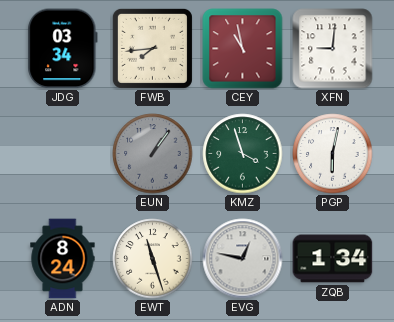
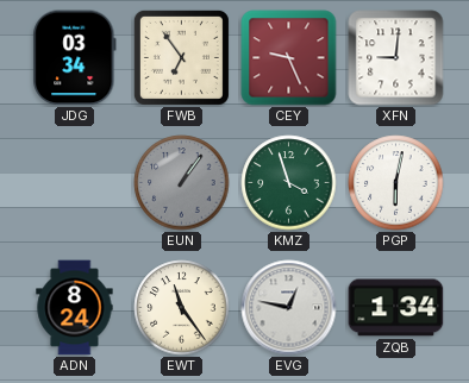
FWB: 7:44 -> 6:54 (181, 57)
CEY: 10:58 -> 9:26 (289, 58)
EWT: 11:27 -> 11:24 (182, 308)
